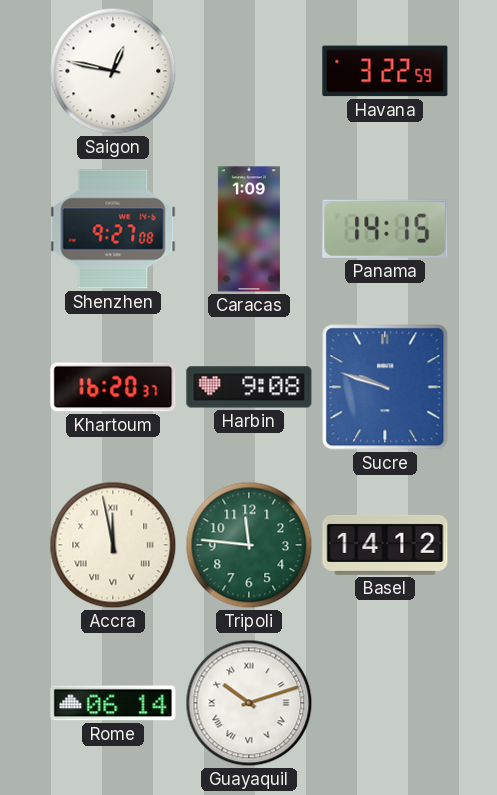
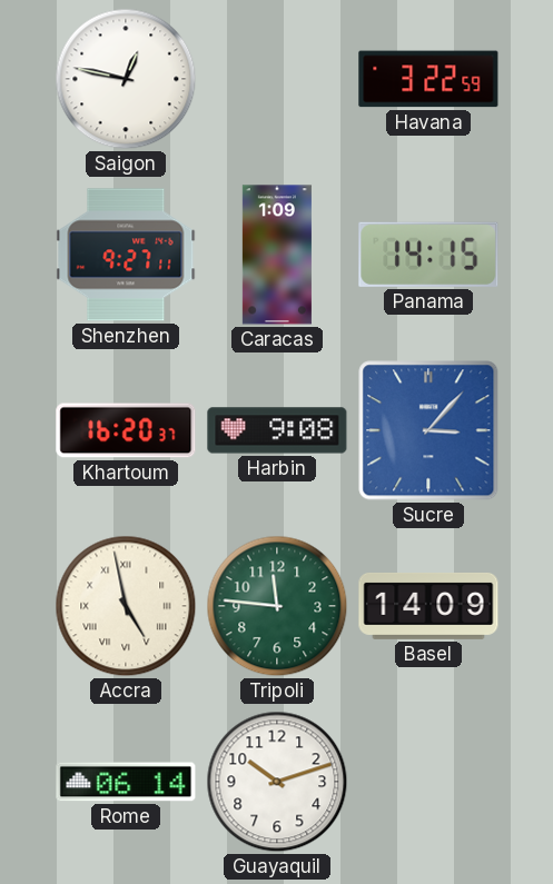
Shenzhen: 9:27:08 -> 9:27:11 (126, 255)
Sucre: 9:48 -> 3:07 (428, 430)
Accra: 11:58 -> 4:58 (126, 606)
Basel: 14:12 -> 14:09 (428, 606)
Guayaquil numerals: Roman -> Arabic (277, 782)
